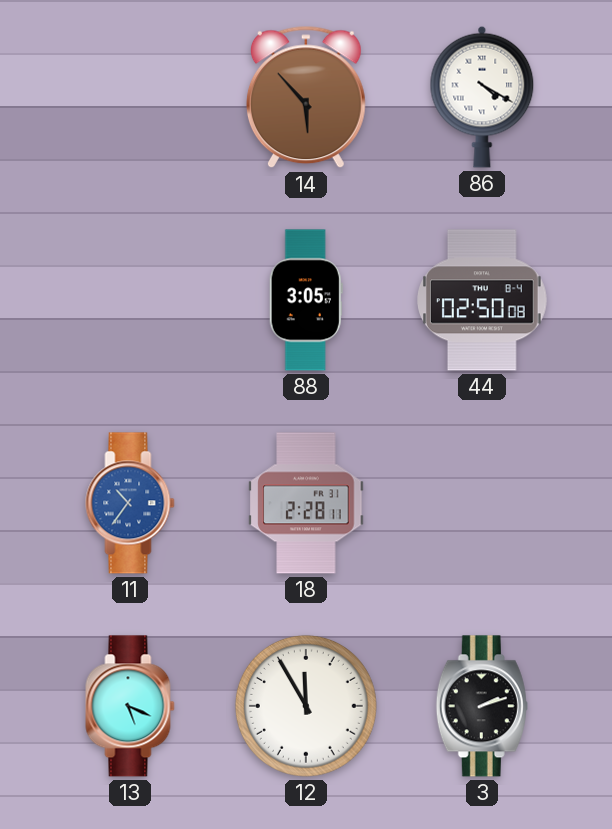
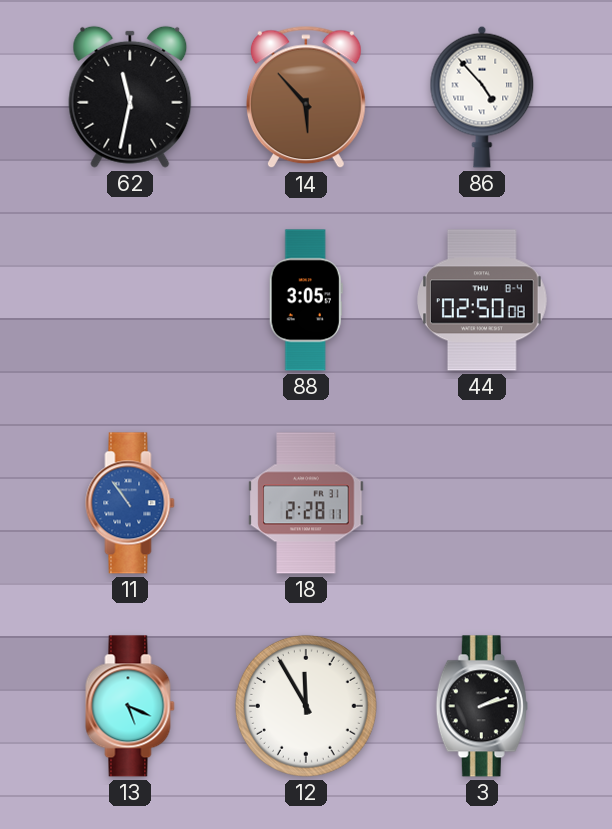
62: none -> 11:32 (130, 97)
86: 4:20 -> 4:53 (482, 97)
11: 10:36 -> 10:54 (130, 503)
